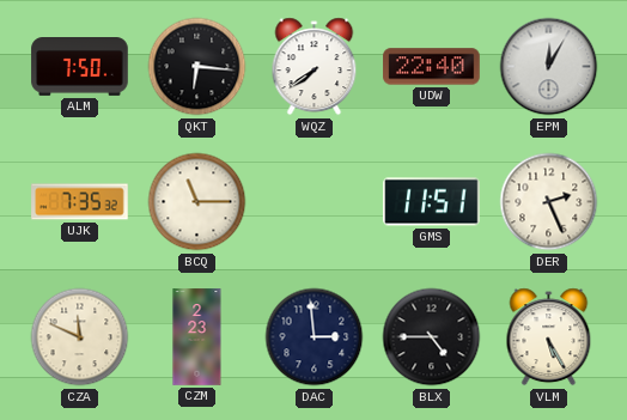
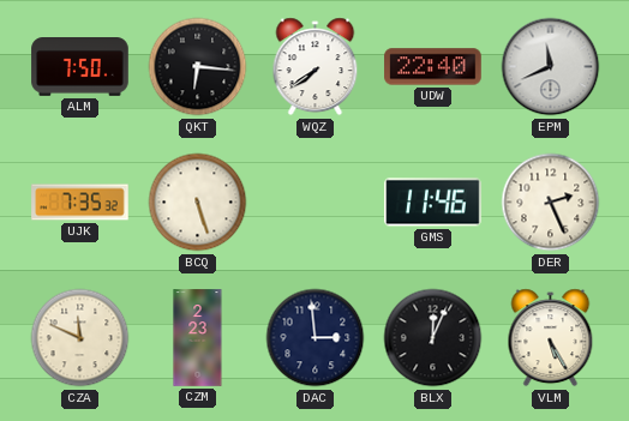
EPM: 12:05 -> 11:41 (551, 67)
BCQ: 11:15 -> 5:27 (198, 203)
GMS: 11:51 -> 11:46 (433, 203)
BLX: 4:45 -> 12:04 (433, 338)
